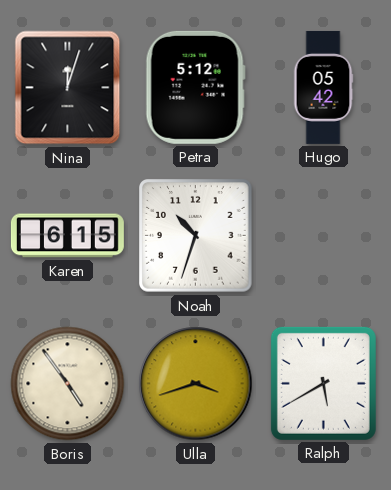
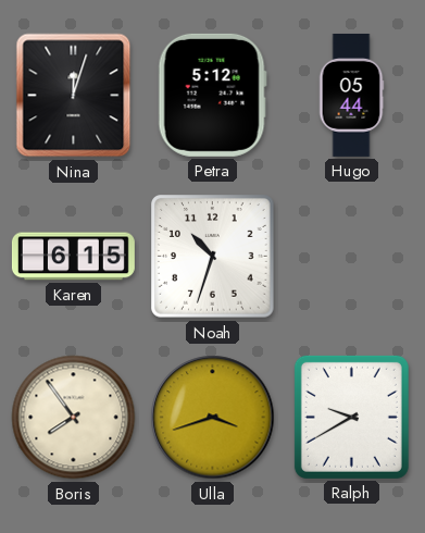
Hugo: 05:42 -> 05:44 (351, 95)
Boris: 4:54 -> 7:54 (74, 418)
Ralph: 5:40 -> 9:40 (351, 417)
